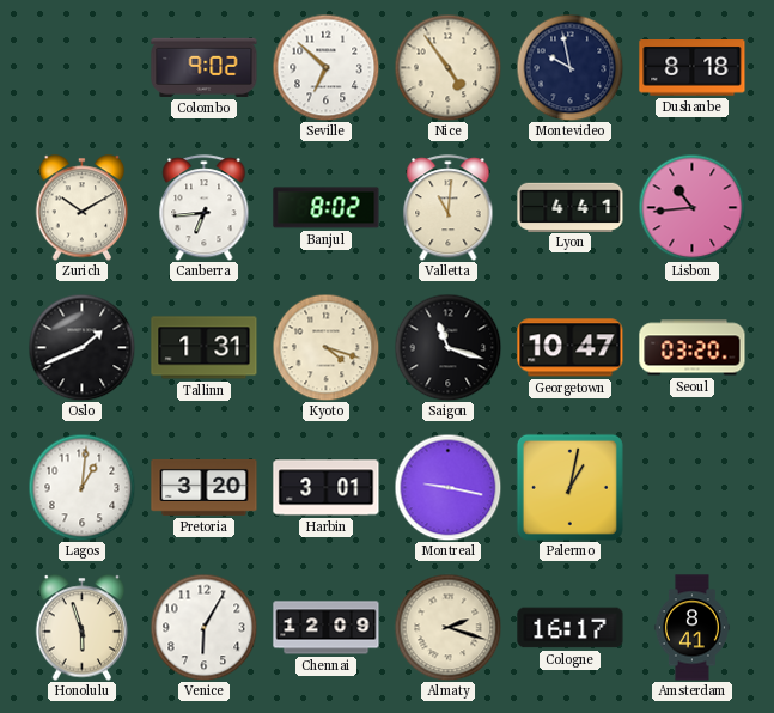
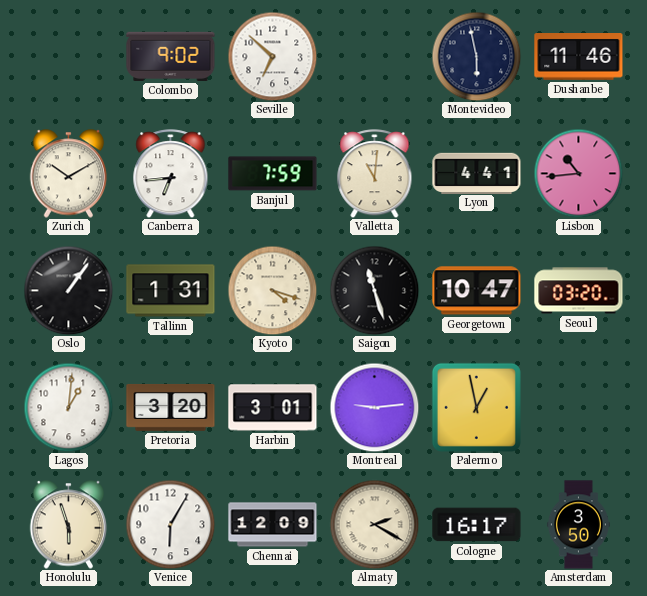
Nice: 4:54 -> none (447, 67)
Montevideo: 9:58 -> 5:58 (476, 56)
Dushanbe: 8:18 -> 11:46 (579, 57)
Banjul: 8:02 -> 7:59 (273, 174)
Oslo: 1:41 -> 1:06 (68, 290)
Saigon: 11:18 -> 11:27 (374, 290)
Montreal: 9:17 -> 9:14 (374, 407)
Palermo: 1:02 -> 12:58 (476, 407)
Almaty: 2:18 -> 2:20 (374, 524)
Amsterdam: 8:41 -> 3:50 (578, 525)
